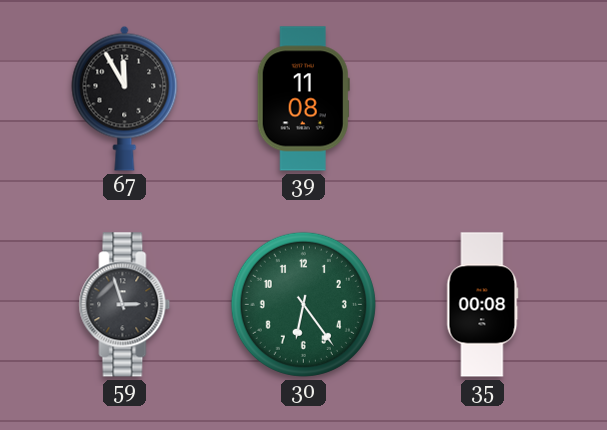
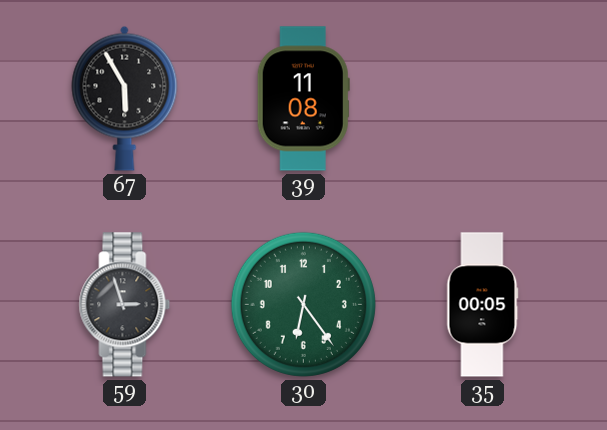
67: 11:55 -> 5:55 (125, 98)
35: 00:08 -> 00:05 (483, 305)
